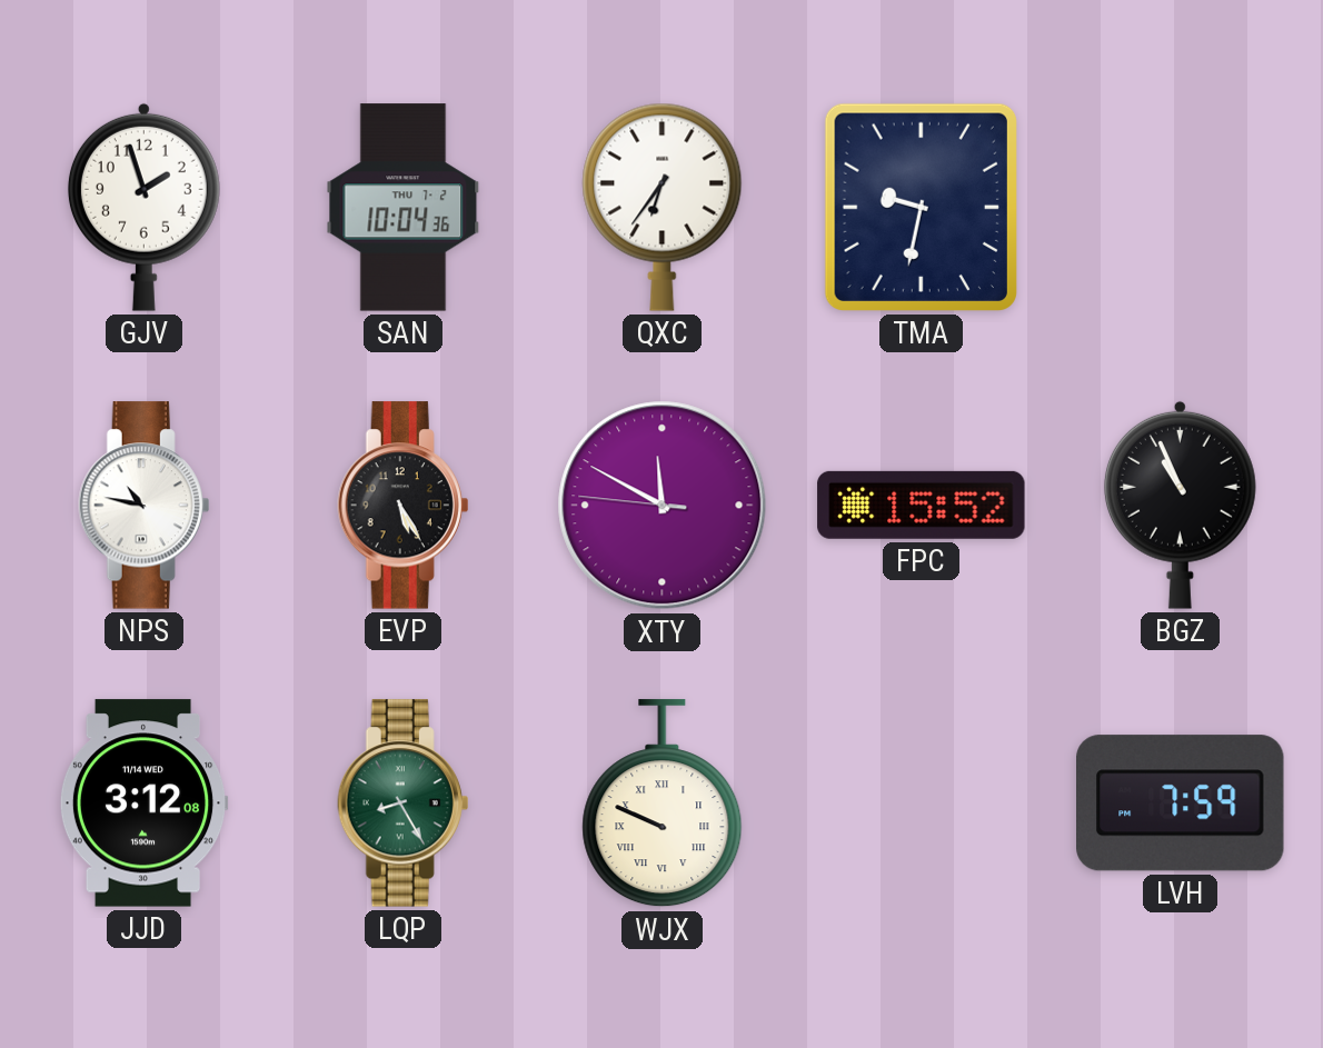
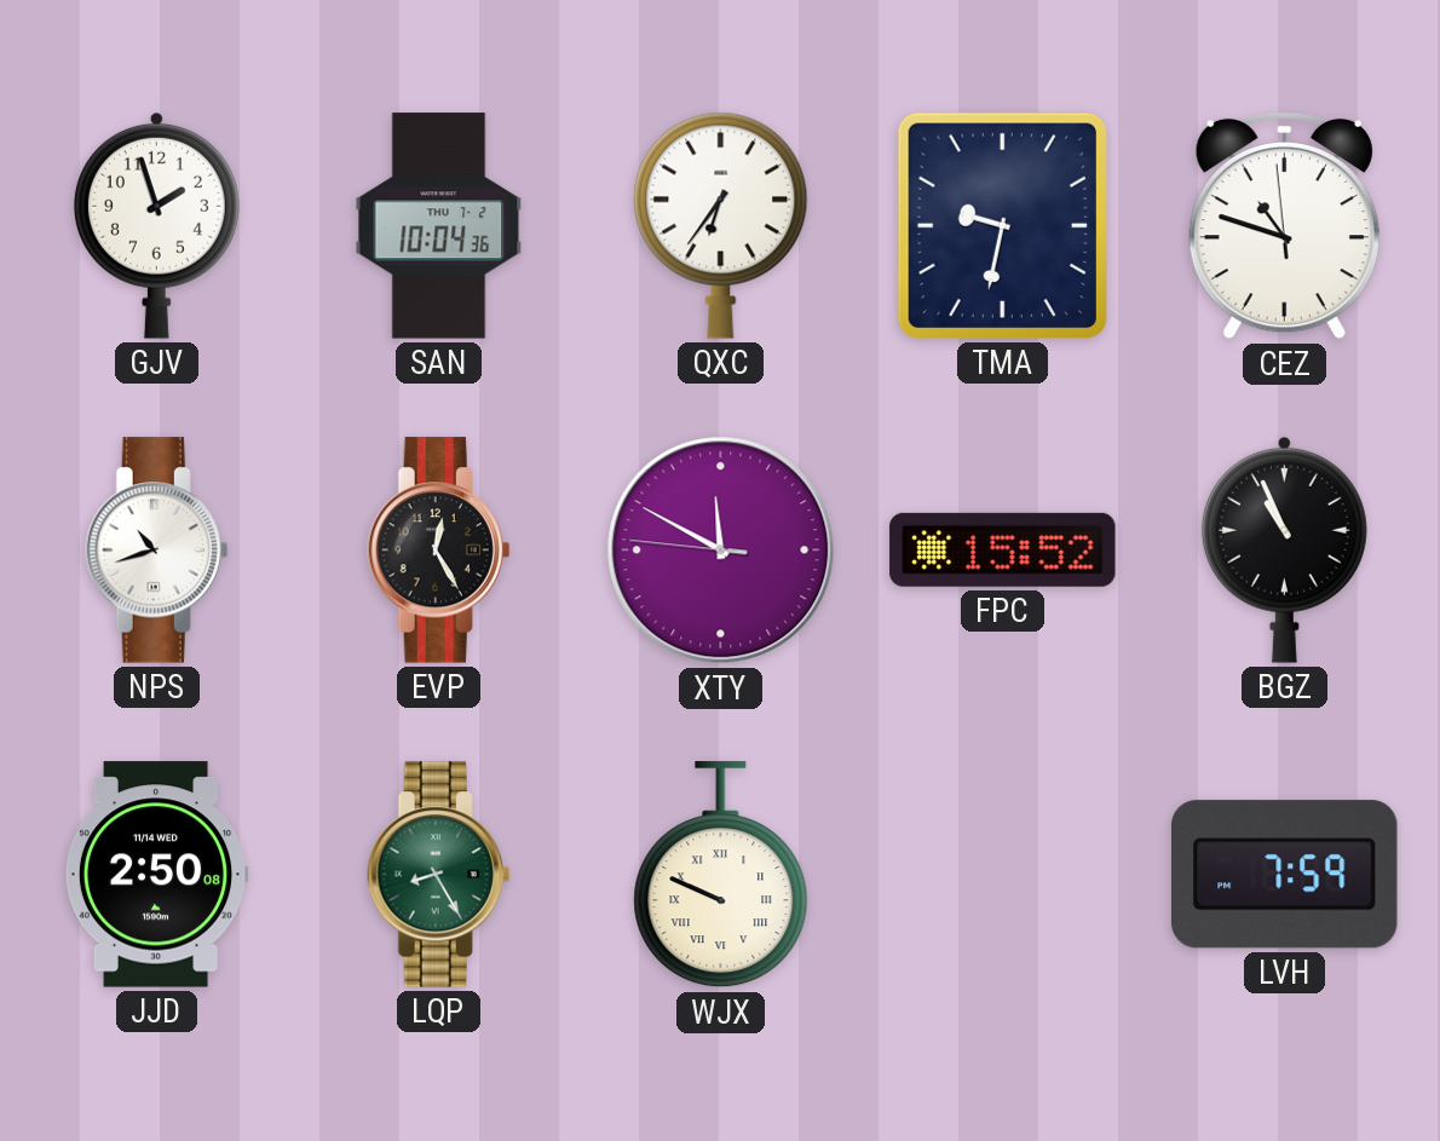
CEZ: none -> 10:47 (1284, 226)
NPS: 10:47 -> 10:42 (157, 551)
EVP: 5:25 -> 12:25 (439, 551)
JJD: 3:12 -> 2:50 (156, 875)
